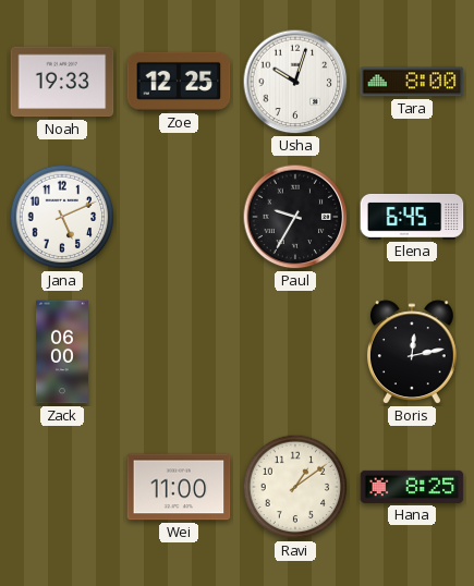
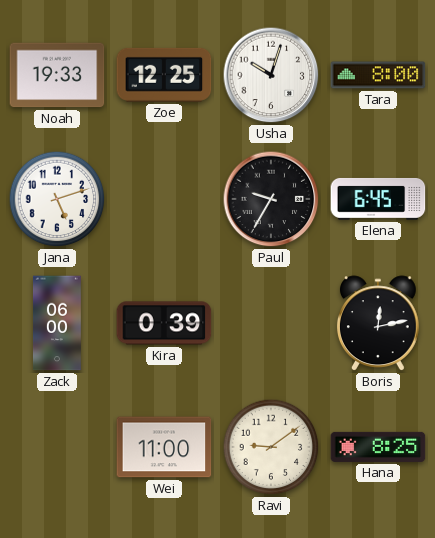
Jana: 5:11 -> 5:12 (57, 199)
Kira: none -> 0:39 (164, 323)
Ravi: 1:09 -> 9:09 (271, 447)
